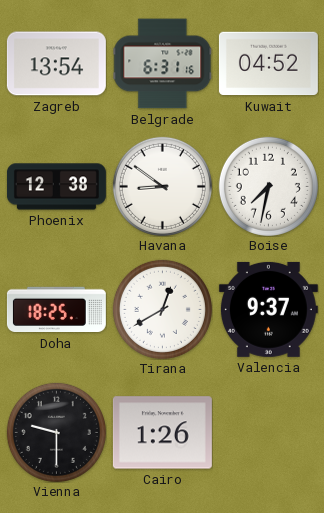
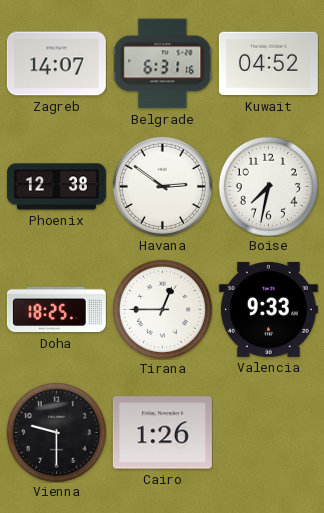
Zagreb: 13:54 -> 14:07 (56, 64)
Havana: 8:51 -> 2:51 (162, 186)
Tirana: 12:40 -> 12:45 (162, 309)
Valencia: 9:37 -> 9:33 (268, 309)
